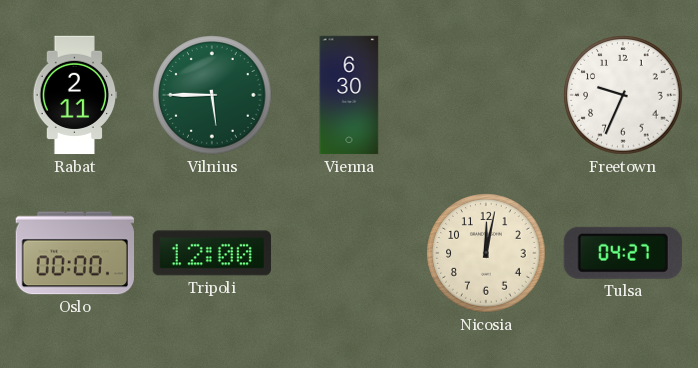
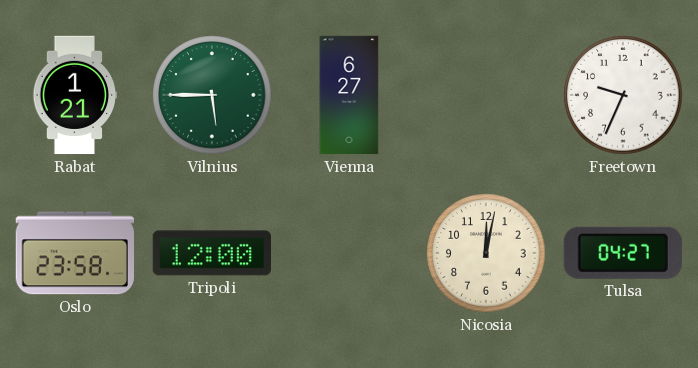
Rabat: 2:11 -> 1:21 (75, 95)
Vienna: 6:30 -> 6:27 (349, 95)
Oslo: 00:00 -> 23:58 (74, 253)
